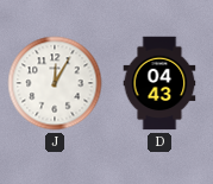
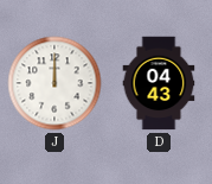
J: 12:05 -> 12:00 (54, 83)
